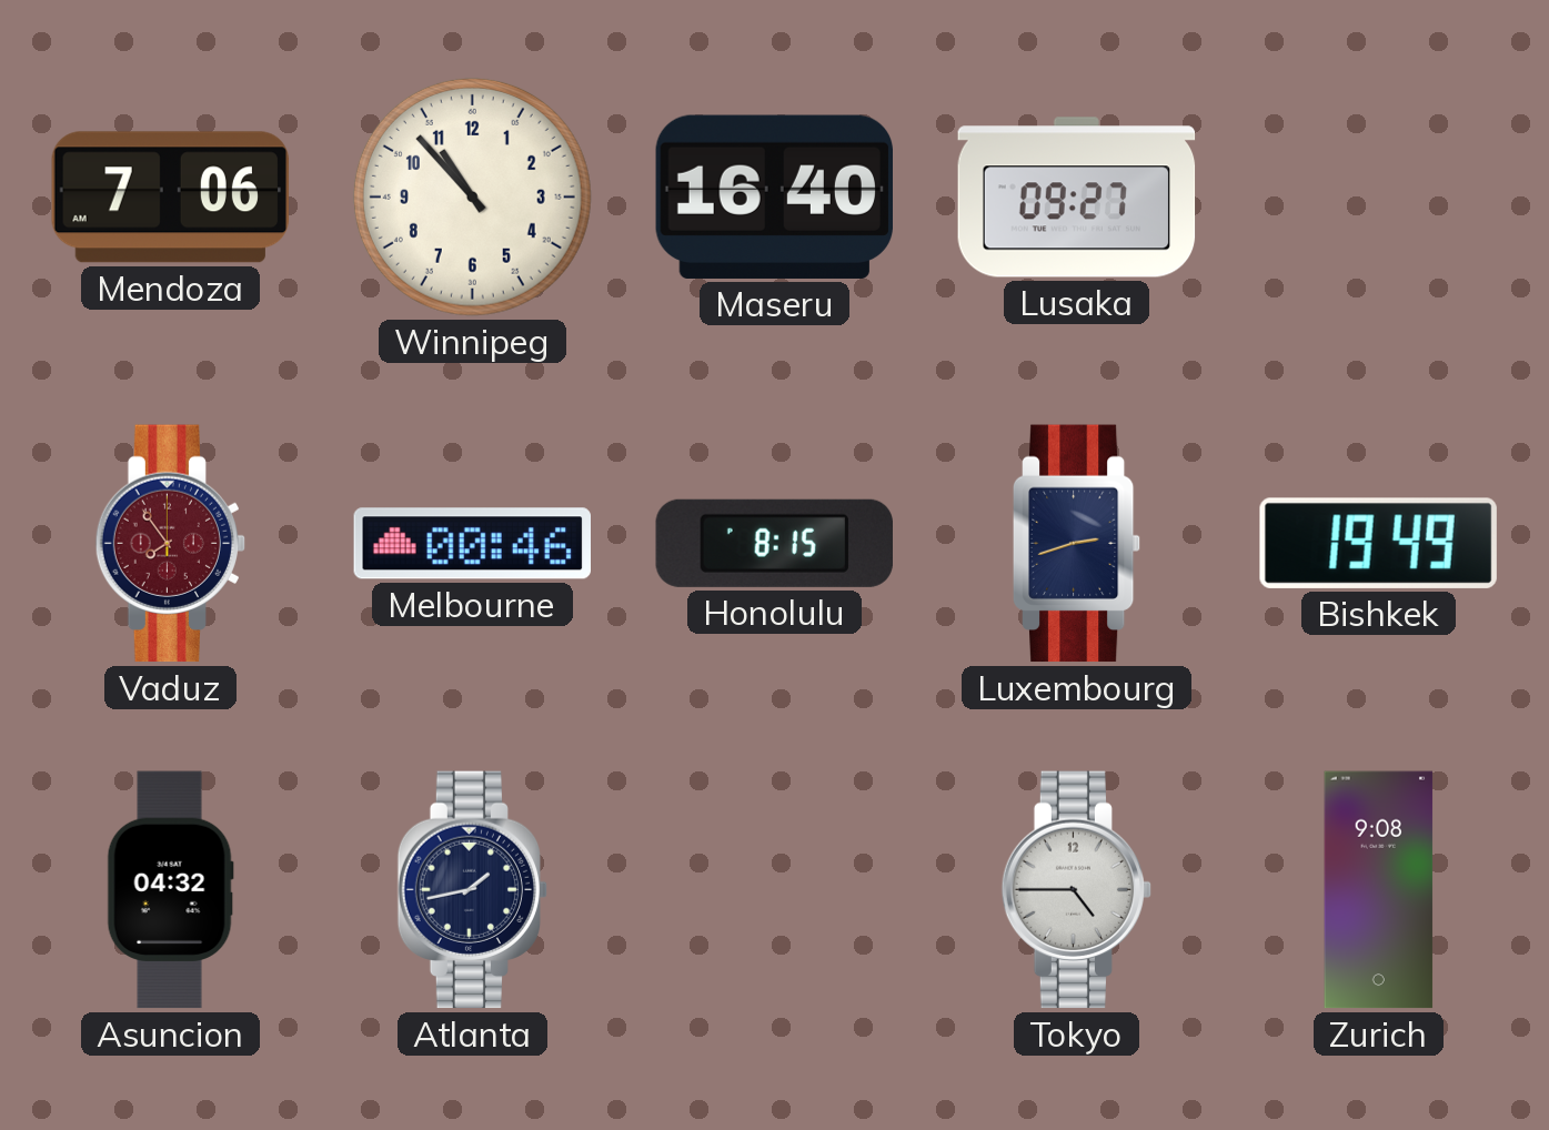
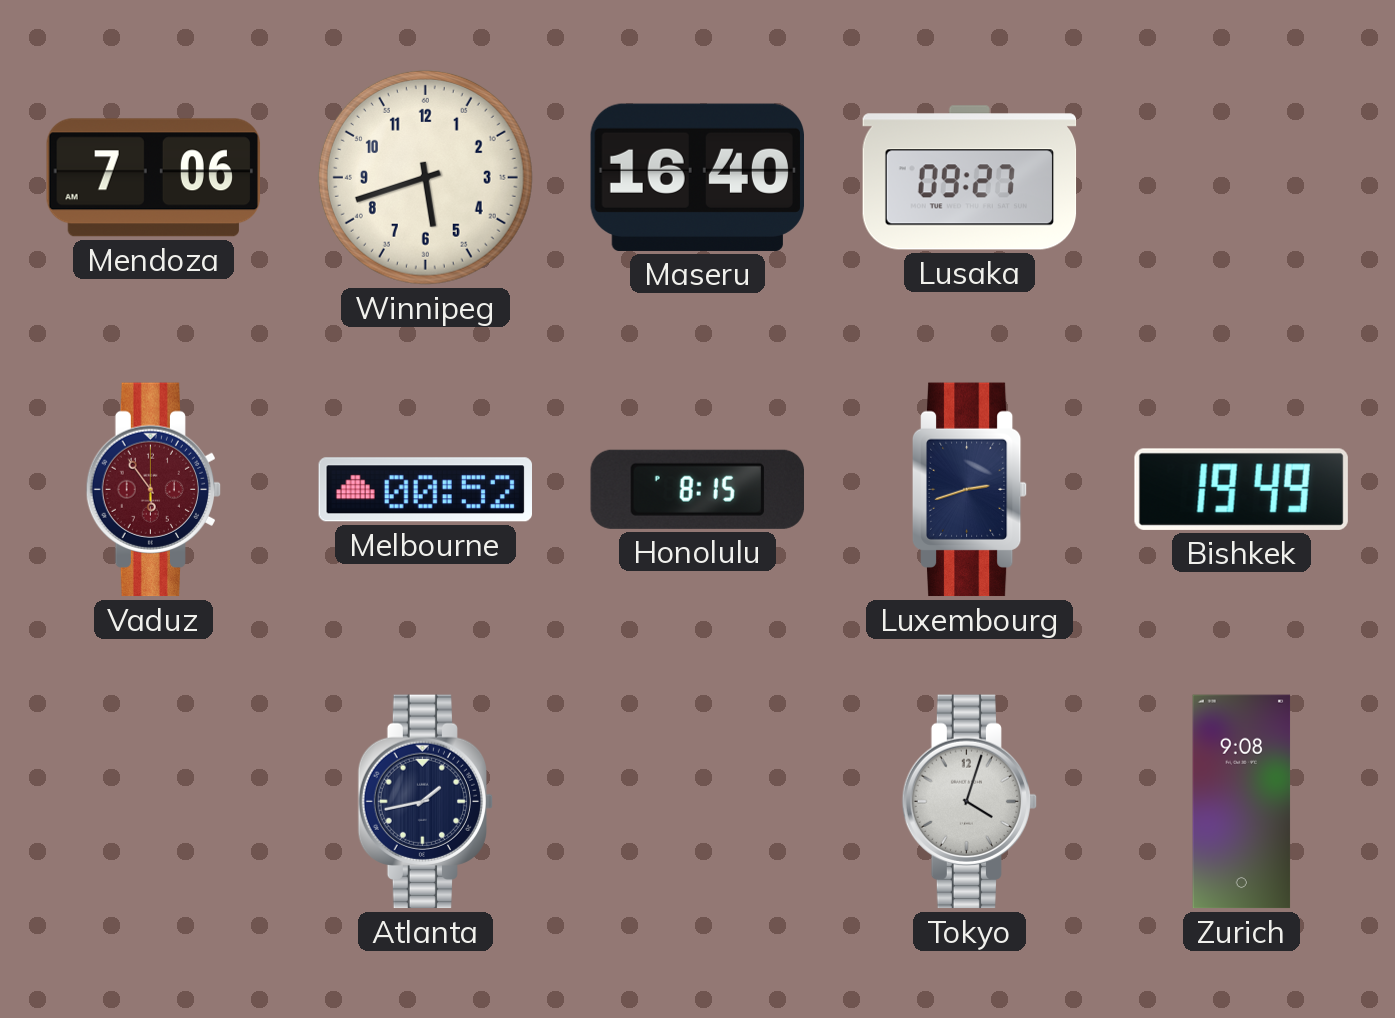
Winnipeg: 10:53 -> 5:42 (425, 177)
Vaduz: 7:54 -> 5:54 (154, 490)
Melbourne: 00:46 -> 00:52 (425, 490)
Asuncion: 04:32 -> none (170, 890)
Tokyo: 4:45 -> 4:03 (970, 802)
